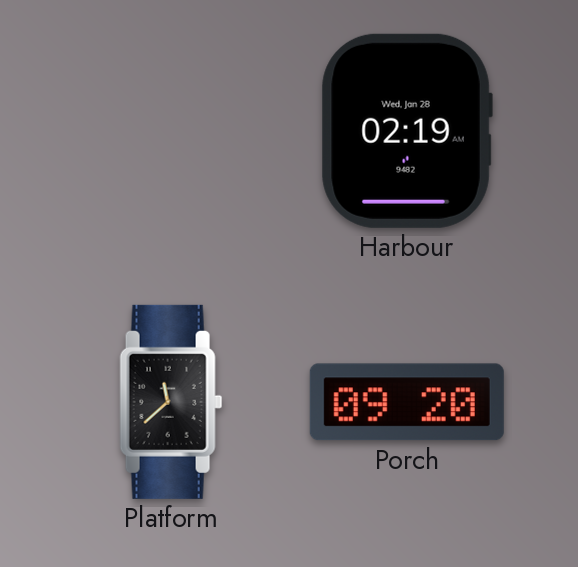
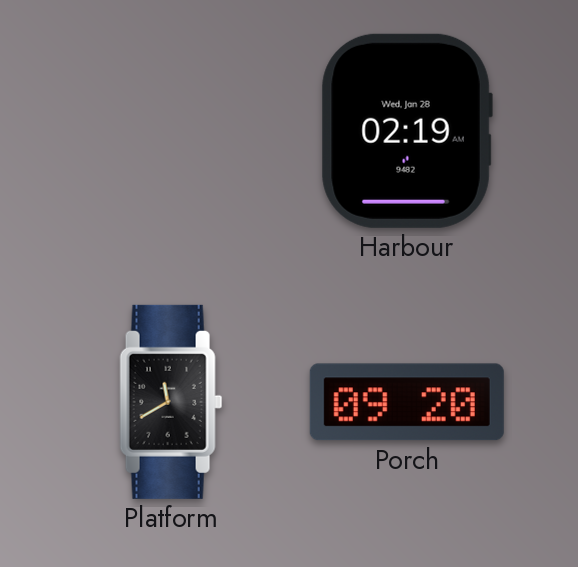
Platform: 11:38 -> 11:40 (171, 402)
